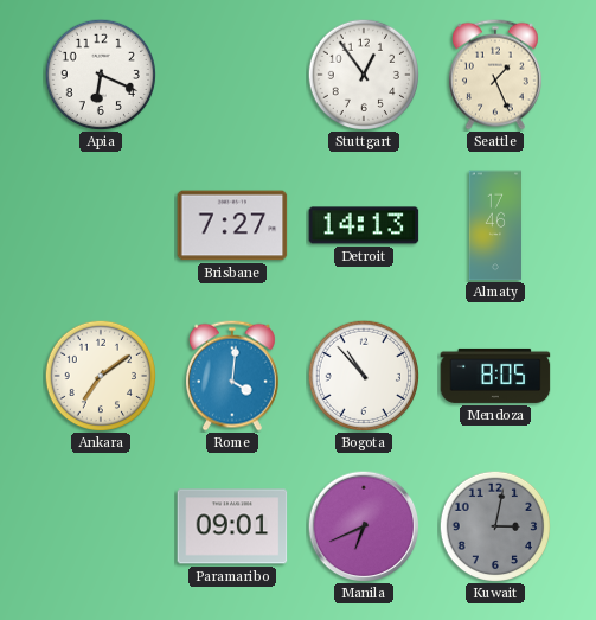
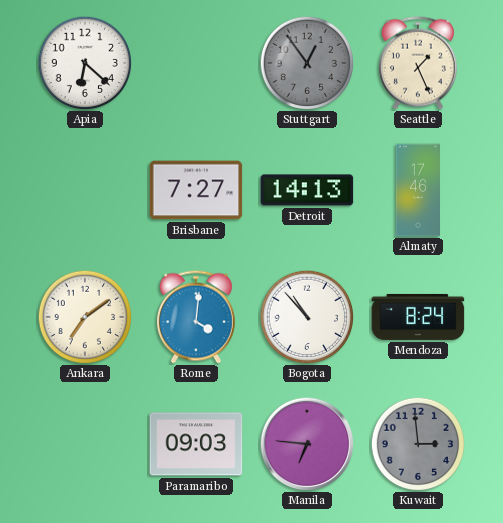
Apia: 6:19 -> 6:22 (84, 62)
Stuttgart dial: white -> grey (306, 62)
Mendoza: 8:05 -> 8:24 (418, 317)
Paramaribo: 09:01 -> 09:03 (196, 444)
Manila: 6:41 -> 6:46 (307, 444)
Kuwait: 3:02 -> 2:59 (417, 443)
